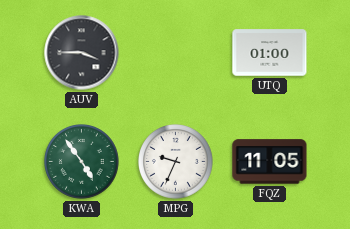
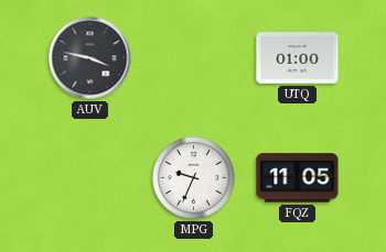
AUV: 3:45 -> 3:47 (90, 58)
KWA: 4:54 -> none (82, 162)
